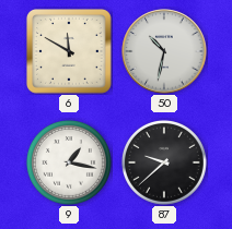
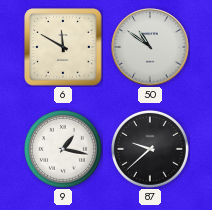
50: 10:32 -> 10:51 (150, 47)
